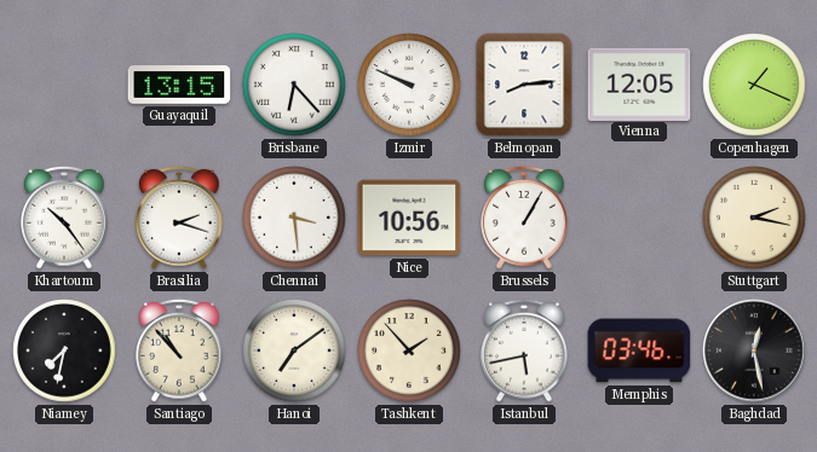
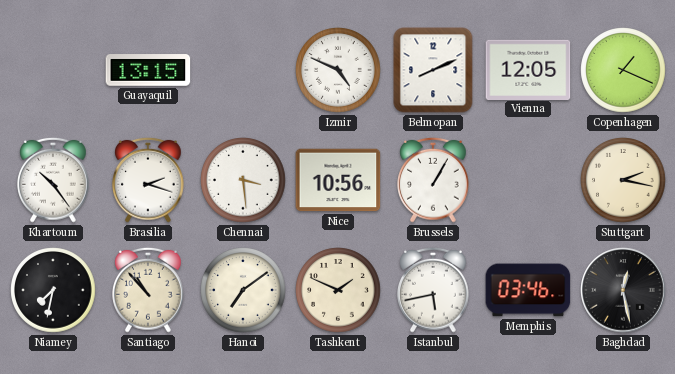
Brisbane: 6:23 -> none (294, 85)
Izmir: 9:49 -> 4:49 (338, 70)
Belmopan: 8:14 -> 8:11 (433, 70)
Tashkent: 1:53 -> 1:49 (338, 290)
